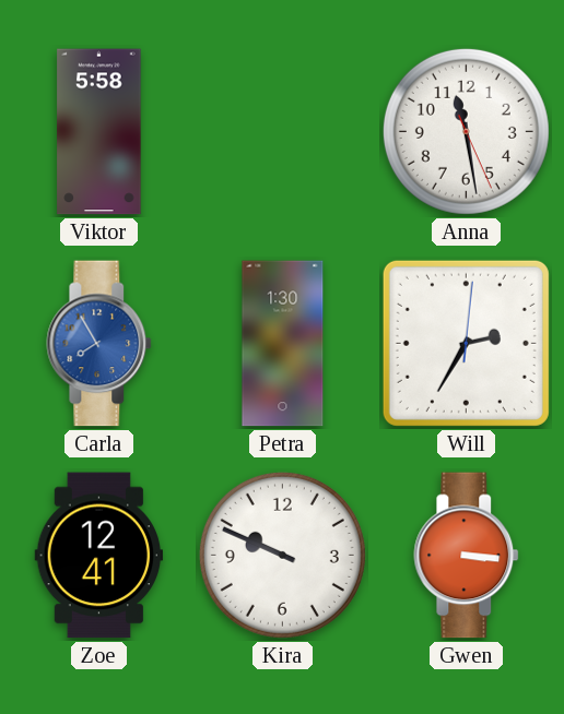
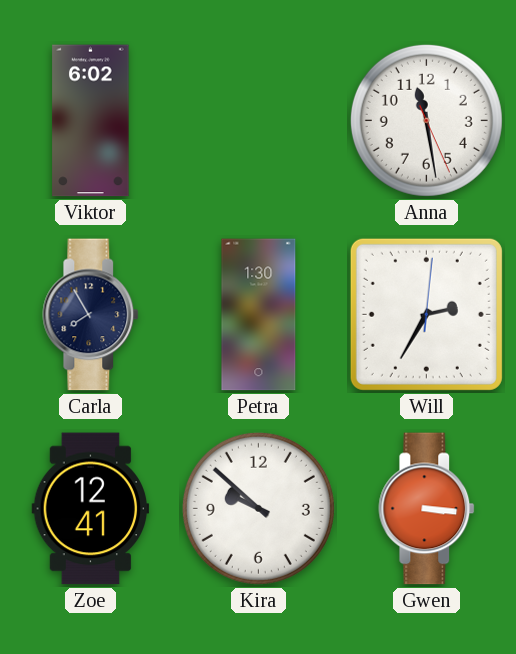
Viktor: 5:58 -> 6:02 (91, 121)
Carla dial: blue -> navy (91, 315)
Kira: 9:49 -> 9:52 (258, 508)
